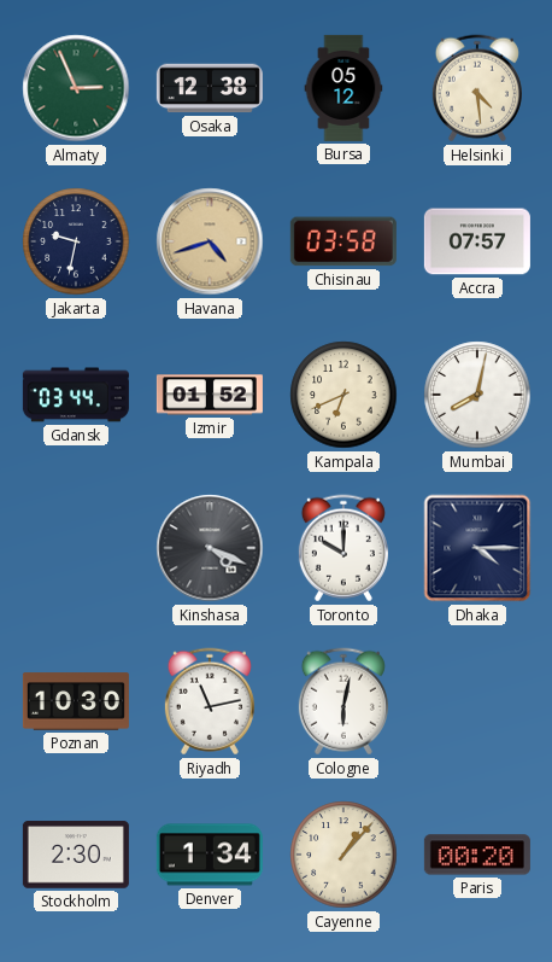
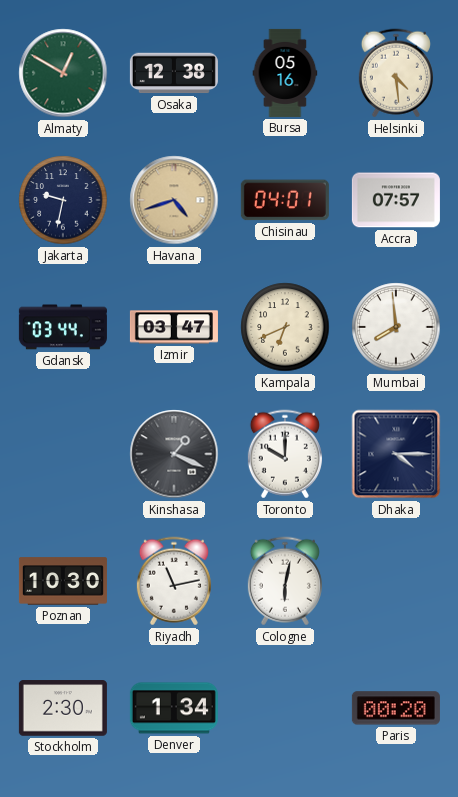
Almaty: 2:56 -> 12:50 (63, 73)
Bursa: 05:12 -> 05:16 (285, 73)
Chisinau: 03:58 -> 04:01 (285, 200)
Izmir: 01:52 -> 03:47 (174, 327)
Mumbai: 8:02 -> 7:59 (396, 327)
Kinshasa: 4:19 -> 1:19 (174, 454)
Cayenne: 1:07 -> none (343, 855)
